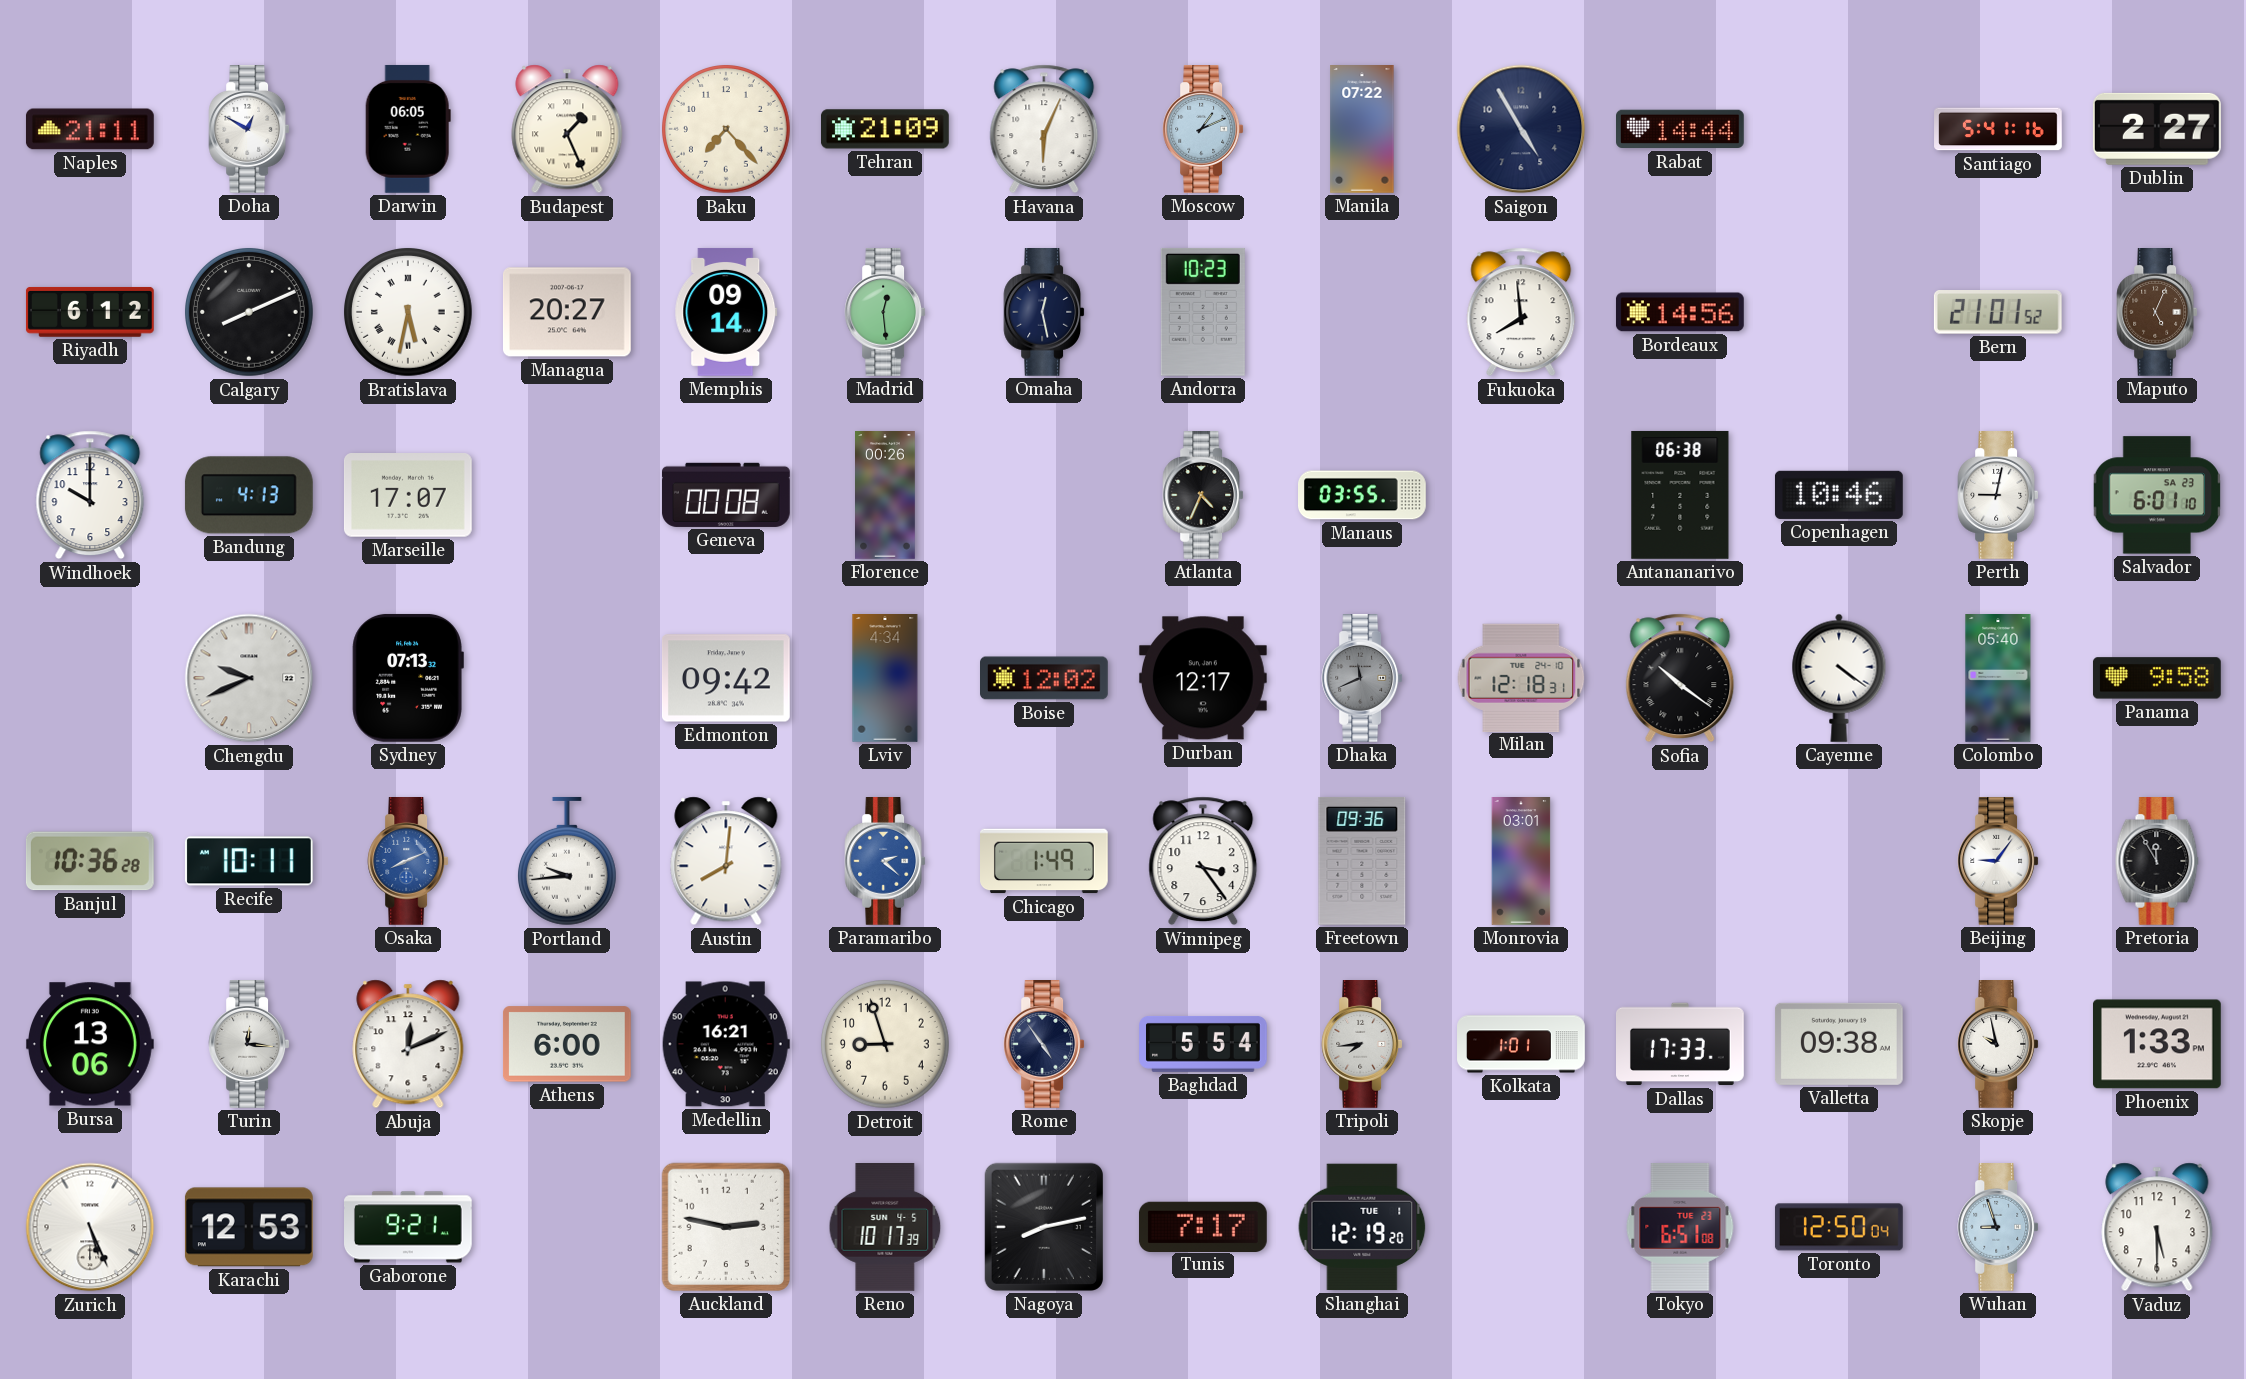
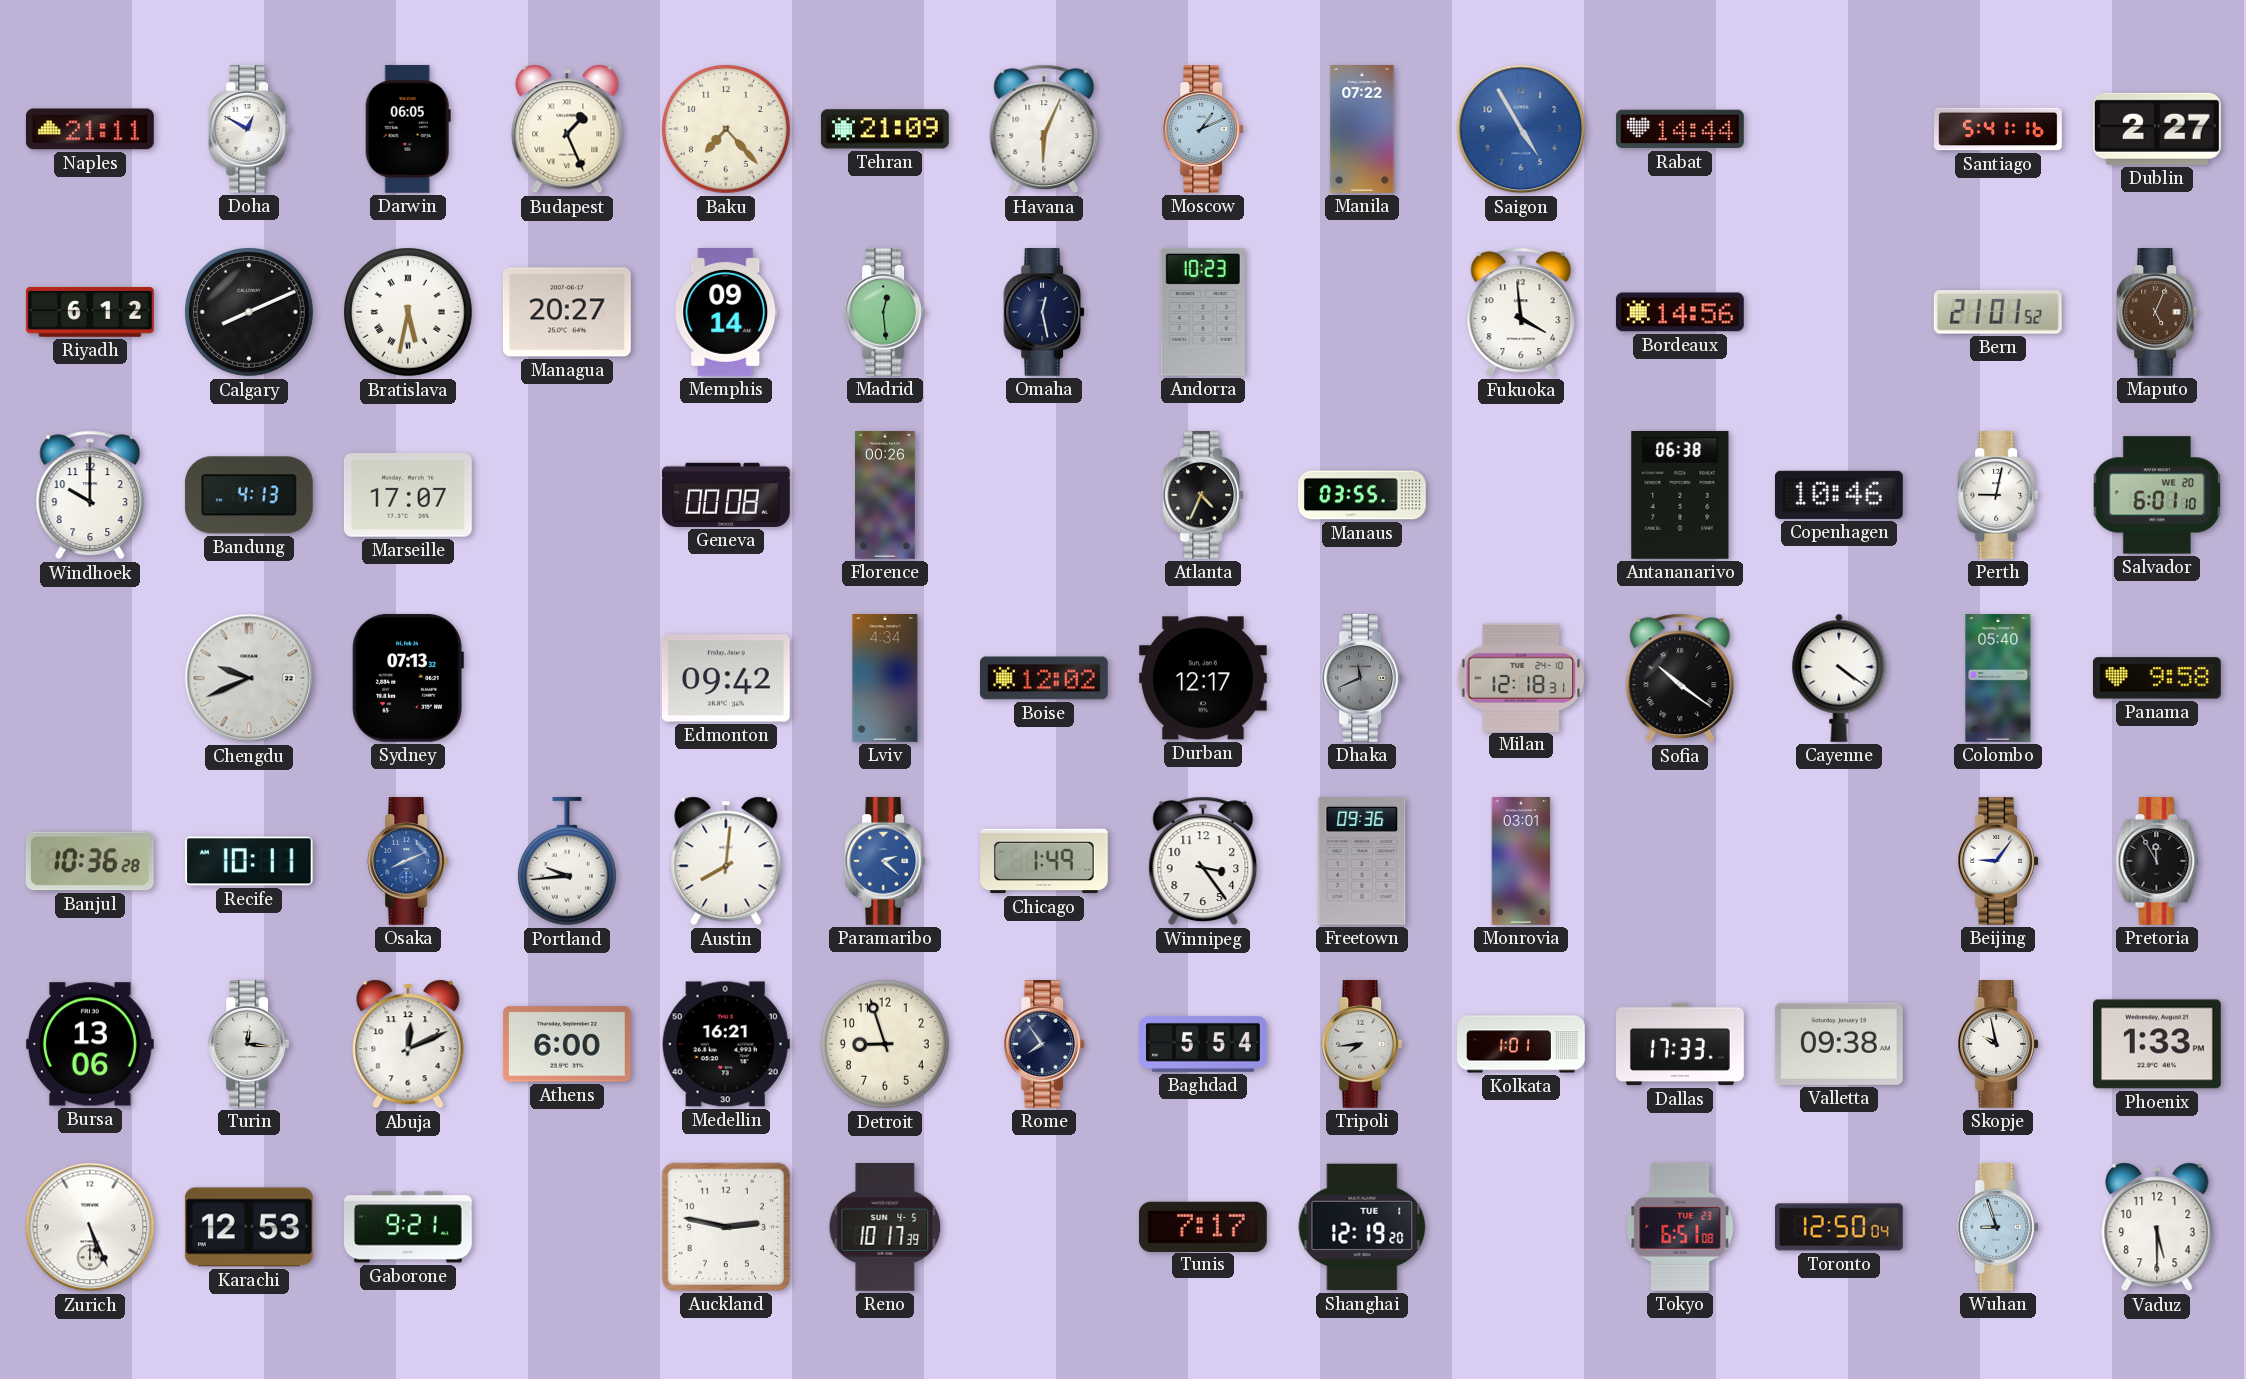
Saigon dial: navy -> blue (1521, 129)
Fukuoka: 7:59 -> 3:59 (1521, 312)
Salvador date: SA 23 -> WE 20 (2157, 495)
Rome: 4:54 -> 7:54 (1044, 1045)
Nagoya: 8:13 -> none (1044, 1227)
